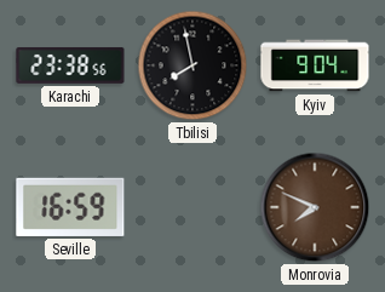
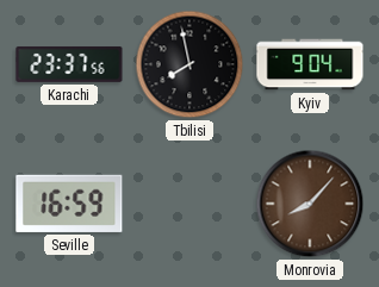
Karachi: 23:38 -> 23:37 (69, 64)
Monrovia: 7:49 -> 8:07 (310, 204)
